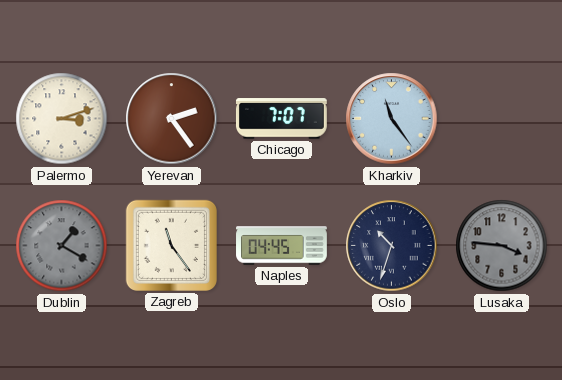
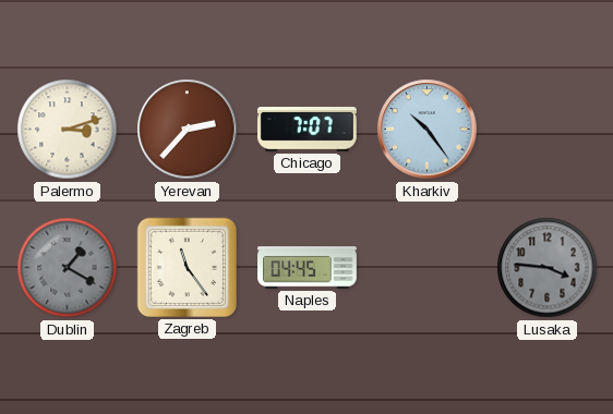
Yerevan: 2:24 -> 2:37 (188, 130)
Kharkiv: 11:24 -> 10:24 (428, 130)
Oslo: 10:33 -> none (392, 246)
